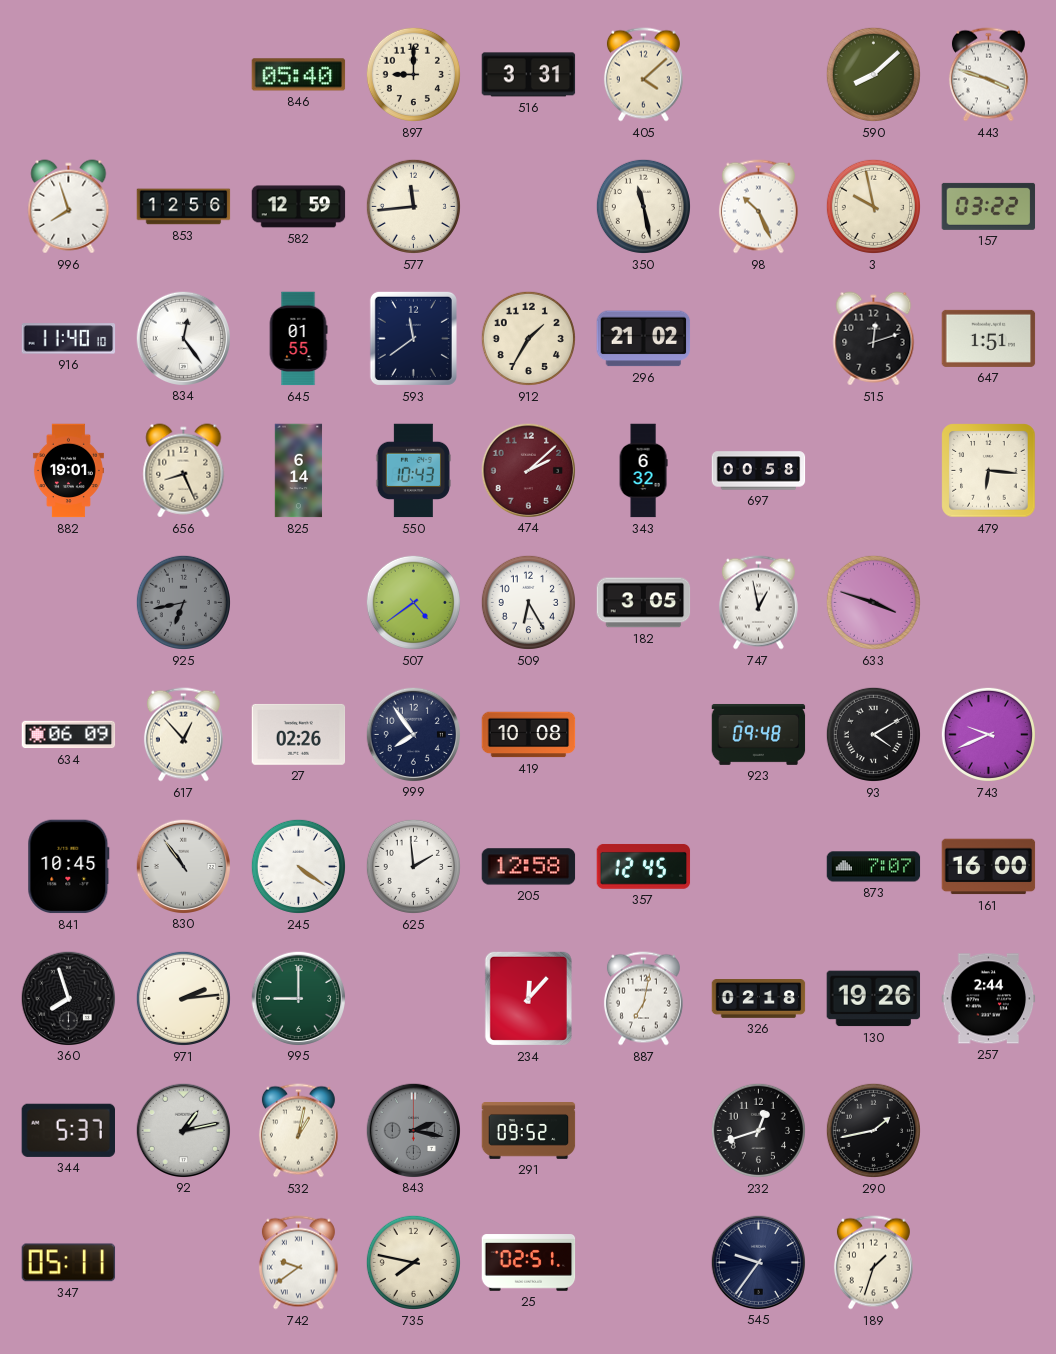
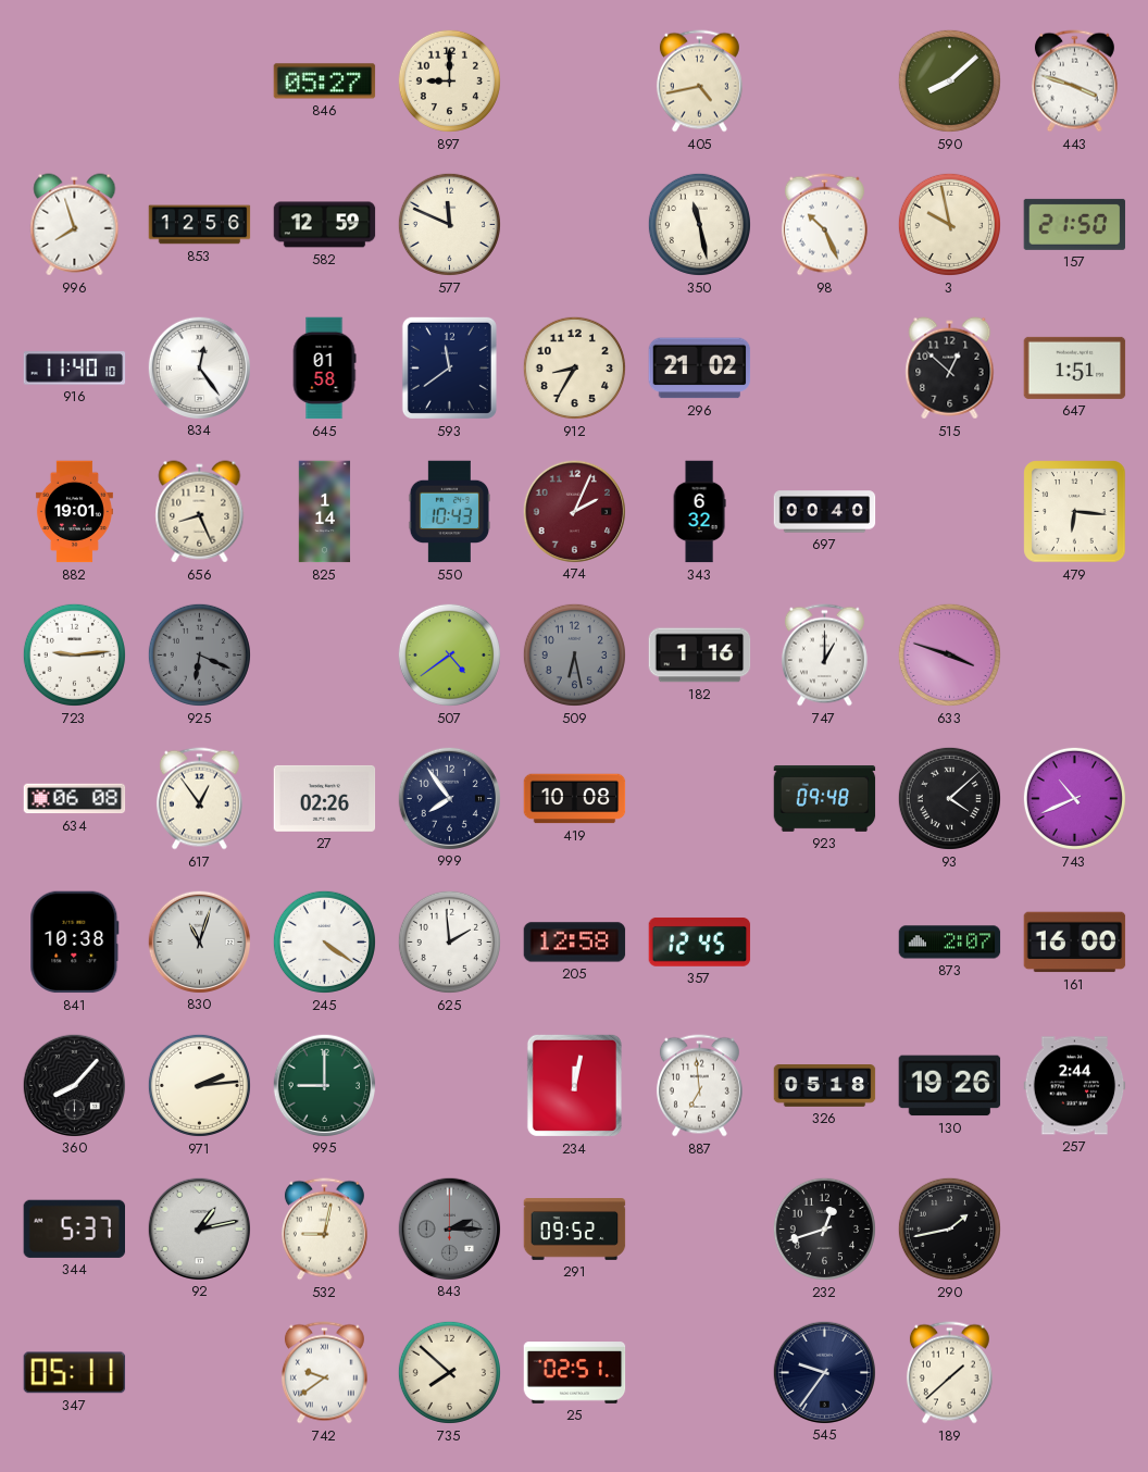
846: 05:40 -> 05:27 (325, 82)
516: 3:31 -> none (529, 75)
405: 4:08 -> 4:43 (699, 82)
577: 11:44 -> 11:49 (449, 224)
157: 03:22 -> 21:50 (1075, 224)
645: 01:55 -> 01:58 (324, 369)
912: 1:35 -> 8:35 (574, 367)
515: 12:12 -> 12:52 (950, 369)
825: 6:14 -> 1:14 (325, 512)
474: 2:08 -> 2:04 (574, 511)
697: 00:58 -> 00:40 (825, 512)
723: none -> 9:14 (74, 654)
925: 6:43 -> 6:19 (199, 654)
509: 6:25 -> 6:28 (574, 654)
509 dial: white -> grey (574, 654)
182: 3:05 -> 1:16 (700, 656)
747: 12:58 -> 1:00 (824, 656)
634: 06:09 -> 06:08 (75, 799)
617: 12:53 -> 12:54 (199, 799)
93: 4:10 -> 4:08 (949, 798)
743: 9:41 -> 10:41 (1074, 798)
841: 10:45 -> 10:38 (75, 943)
830: 10:54 -> 11:03 (199, 941)
873: 7:07 -> 2:07 (950, 943)
360: 7:57 -> 8:07 (74, 1085)
234: 12:07 -> 12:02 (574, 1085)
887: 7:02 -> 6:59 (699, 1086)
326: 02:18 -> 05:18 (825, 1086)
532: 1:02 -> 9:02 (324, 1230)
843: 2:17 -> 2:15 (449, 1228)
735: 7:47 -> 7:52 (449, 1372)
189: 1:33 -> 1:38 (949, 1373)
